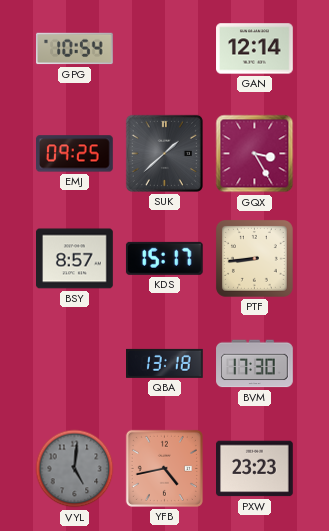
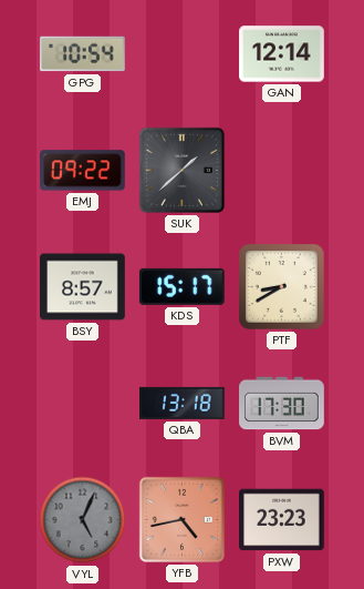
EMJ: 09:25 -> 09:22 (83, 171)
GQX: 3:25 -> none (255, 154)
PTF: 8:44 -> 8:40 (281, 286)
VYL: 5:01 -> 5:04 (83, 520)
